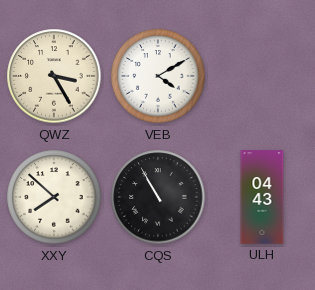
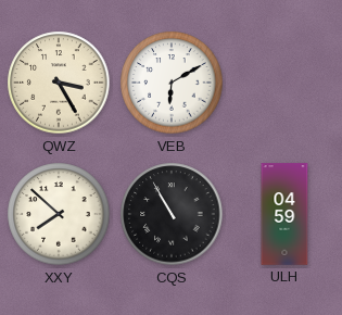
VEB: 4:10 -> 6:10 (172, 83)
ULH: 04:43 -> 04:59 (284, 214)
